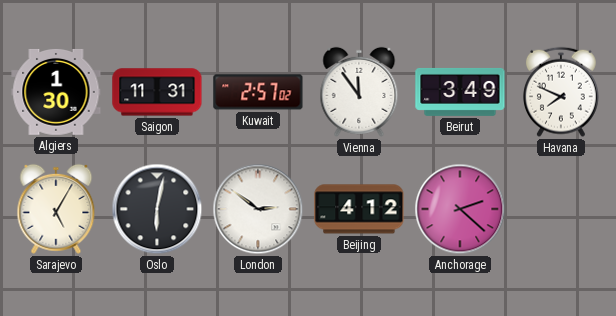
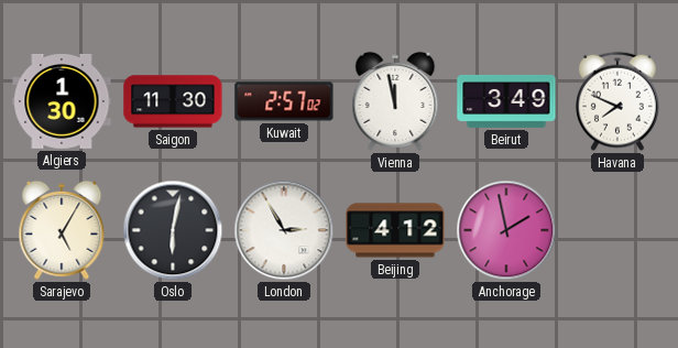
Saigon: 11:31 -> 11:30 (173, 101)
Vienna: 11:54 -> 11:58 (395, 101)
London: 2:51 -> 2:55 (284, 230)
Anchorage: 2:22 -> 1:58 (506, 230)
